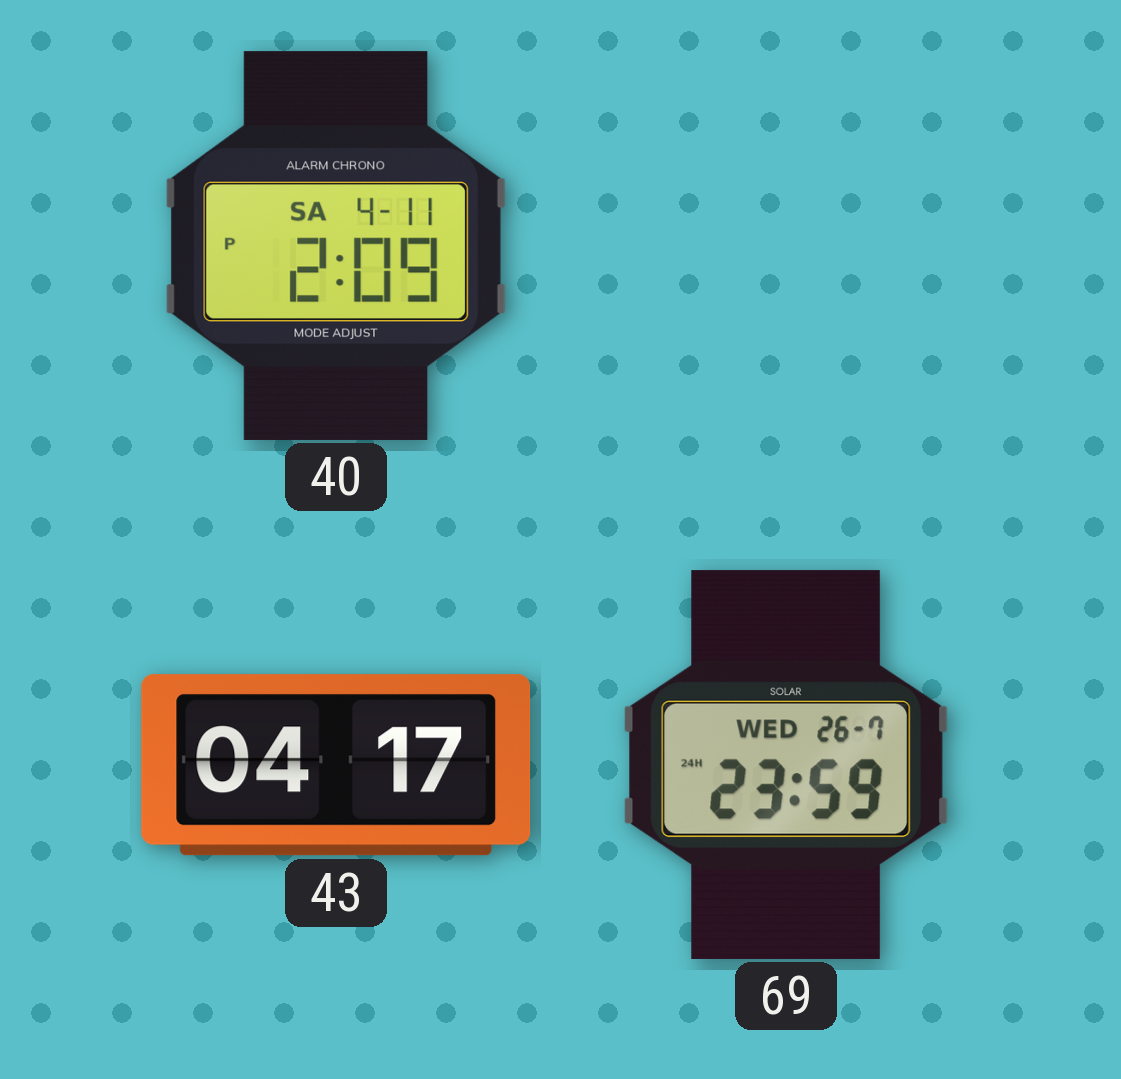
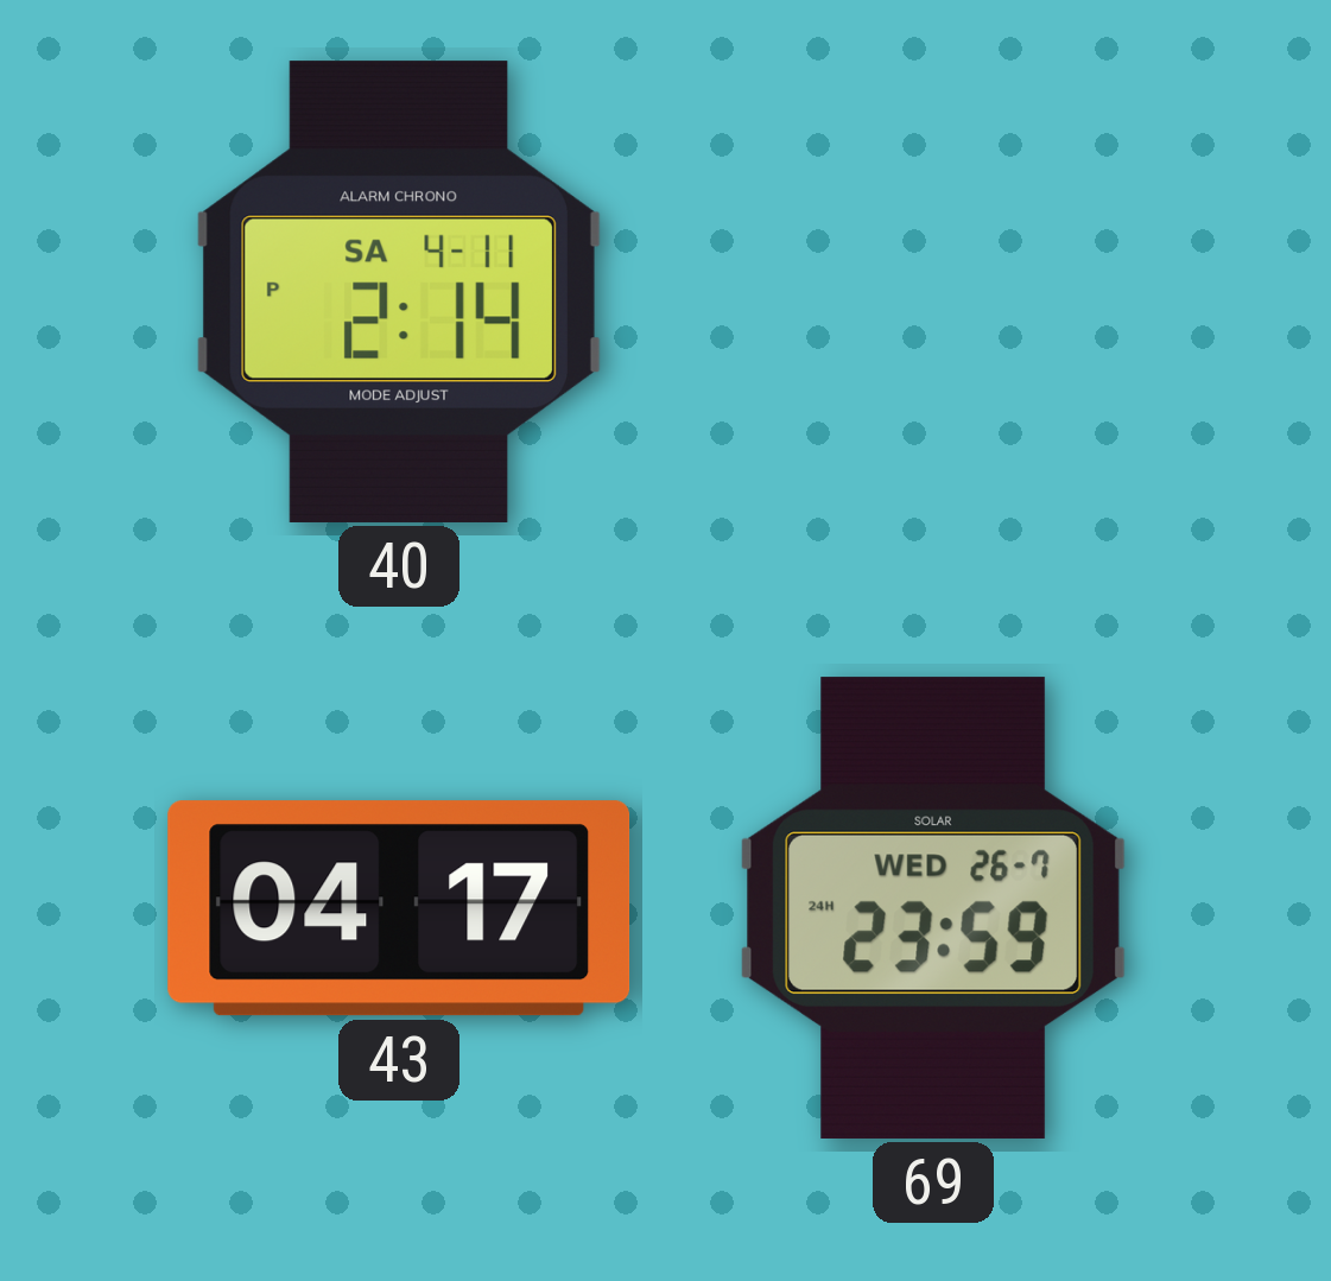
40: 2:09 -> 2:14 (399, 292)
